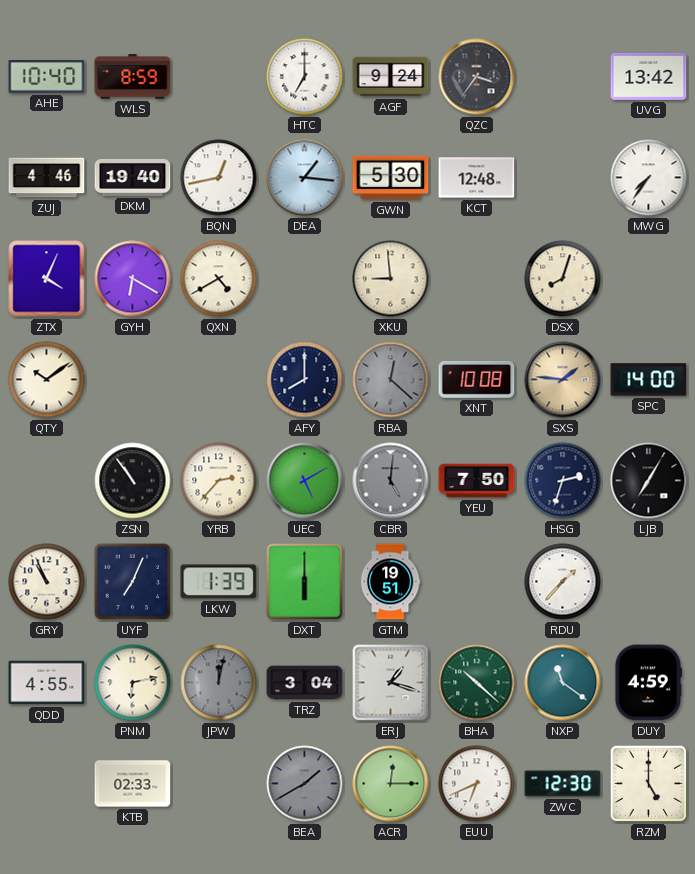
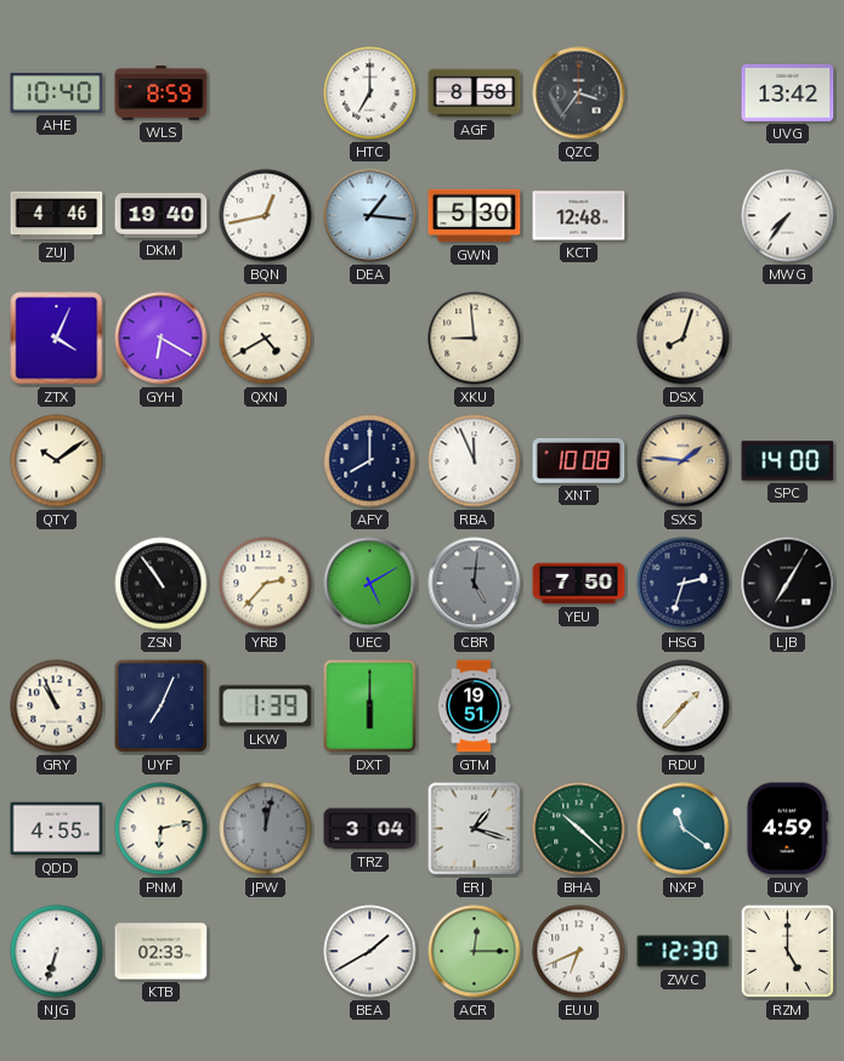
AGF: 9:24 -> 8:58 (475, 93)
RBA: 12:22 -> 11:56 (475, 461)
RBA dial: grey -> white (475, 461)
NJG: none -> 6:33 (57, 952)
BEA dial: grey -> white (370, 952)
